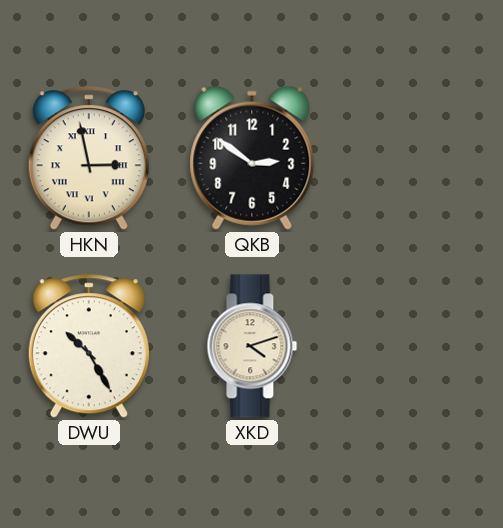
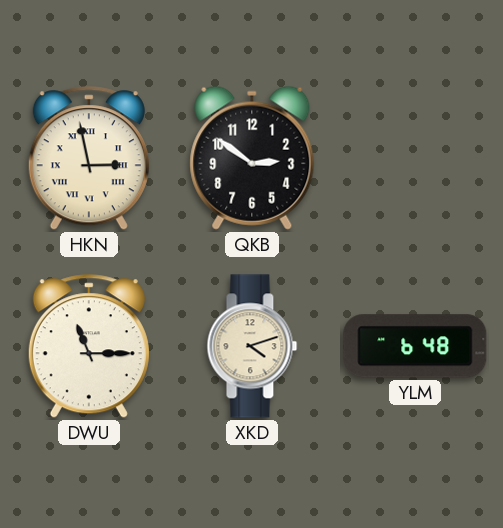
DWU: 10:25 -> 11:15 (89, 347)
YLM: none -> 6:48 (415, 346)
